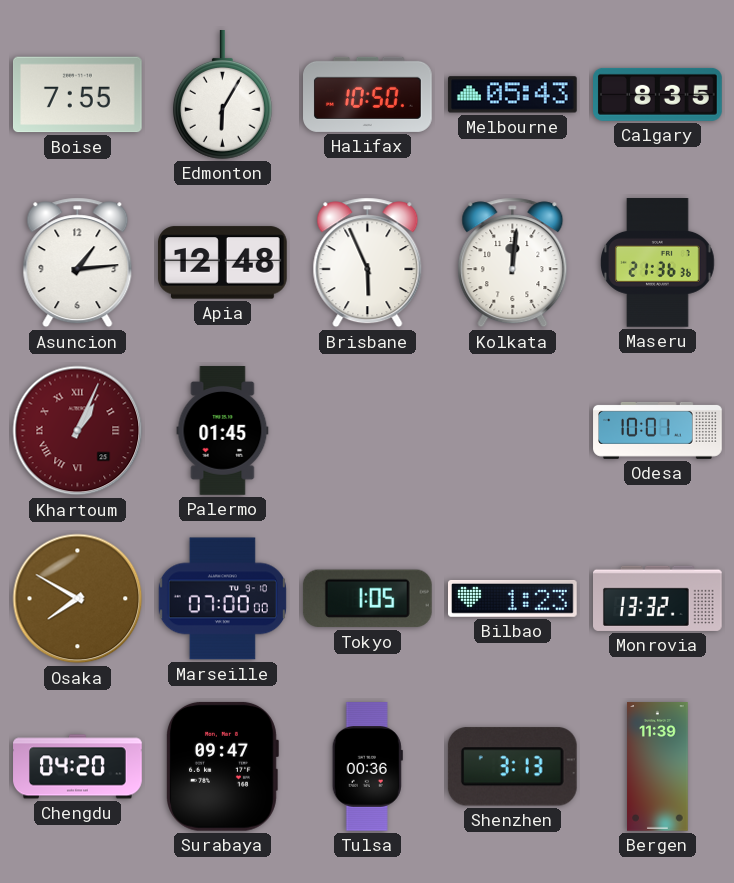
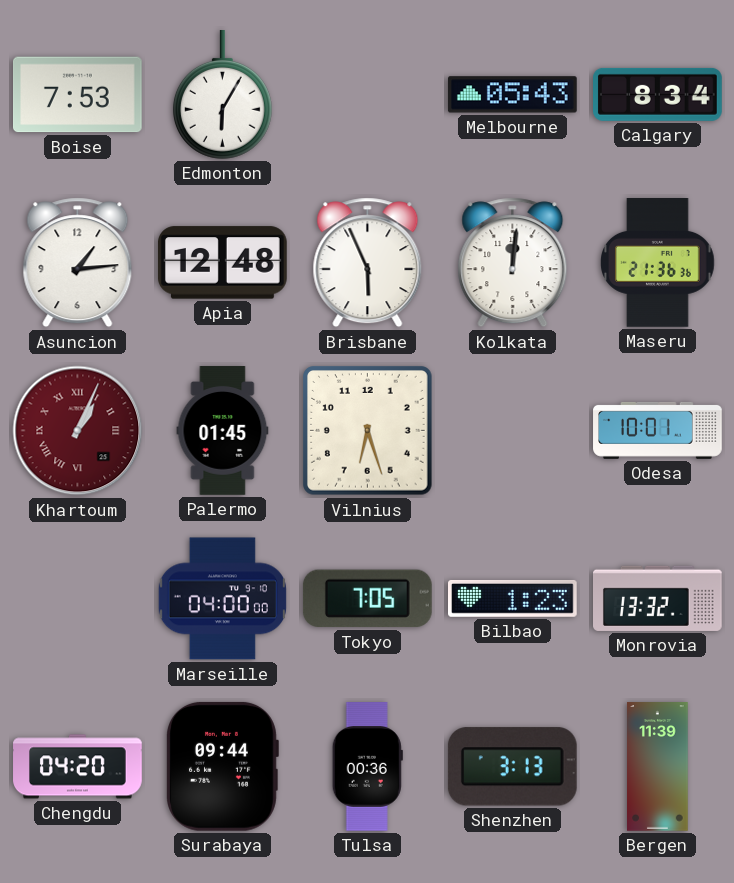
Boise: 7:55 -> 7:53 (78, 95)
Halifax: 10:50 -> none (368, 94)
Calgary: 8:35 -> 8:34 (658, 94)
Vilnius: none -> 6:27 (368, 431)
Osaka: 7:50 -> none (78, 599)
Marseille: 07:00 -> 04:00 (222, 599)
Tokyo: 1:05 -> 7:05 (367, 599)
Surabaya: 09:47 -> 09:44 (223, 766)
